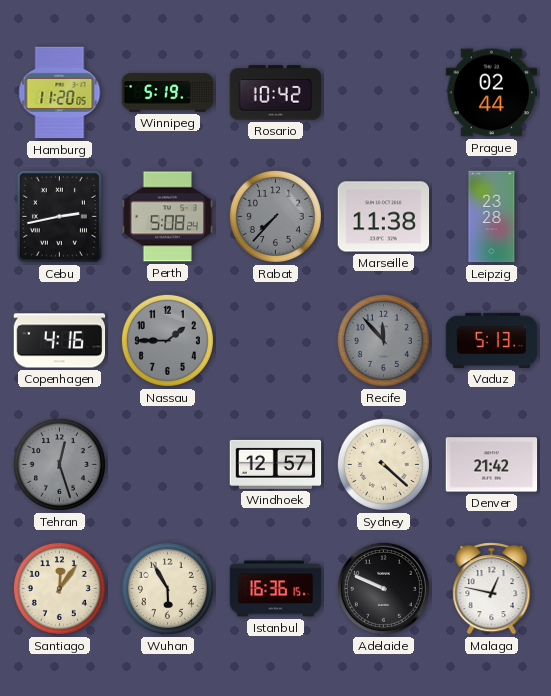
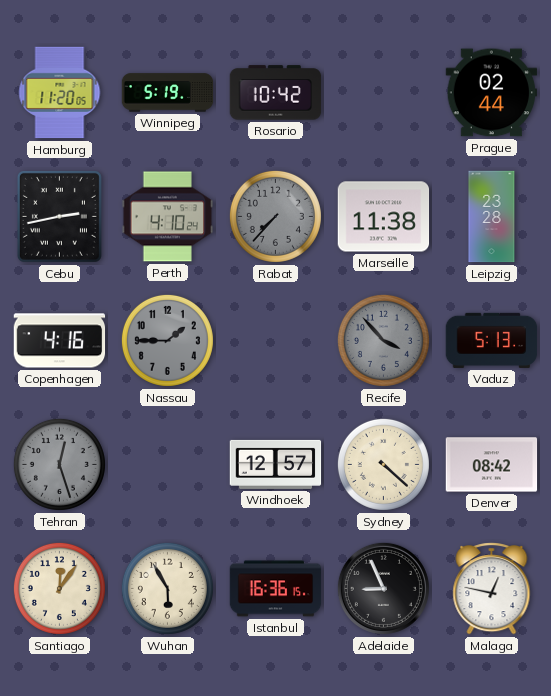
Perth: 5:08 -> 4:10 (168, 217)
Recife: 11:53 -> 3:53 (383, 340)
Denver: 21:42 -> 08:42 (492, 465)
Adelaide: 9:49 -> 8:56 (383, 588)
